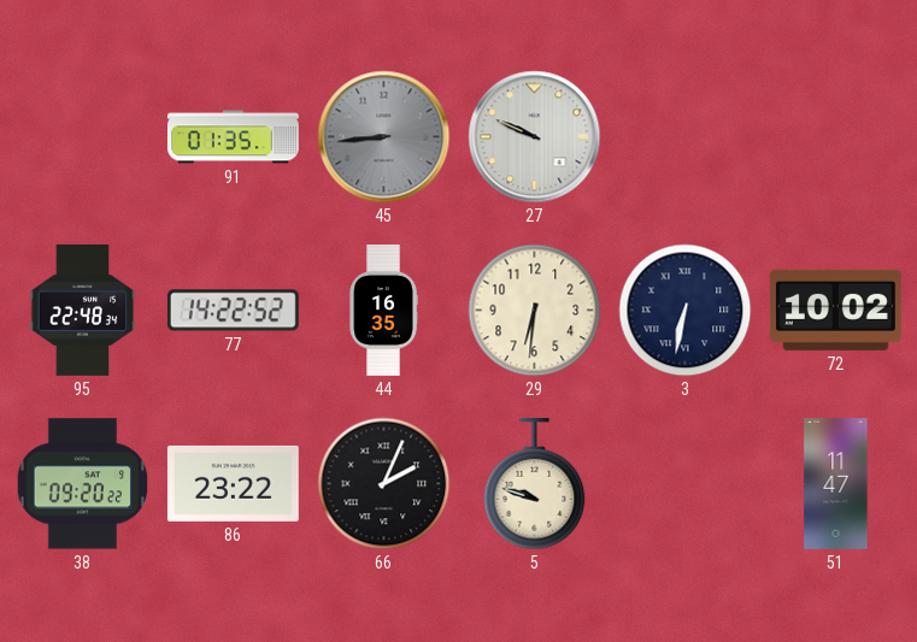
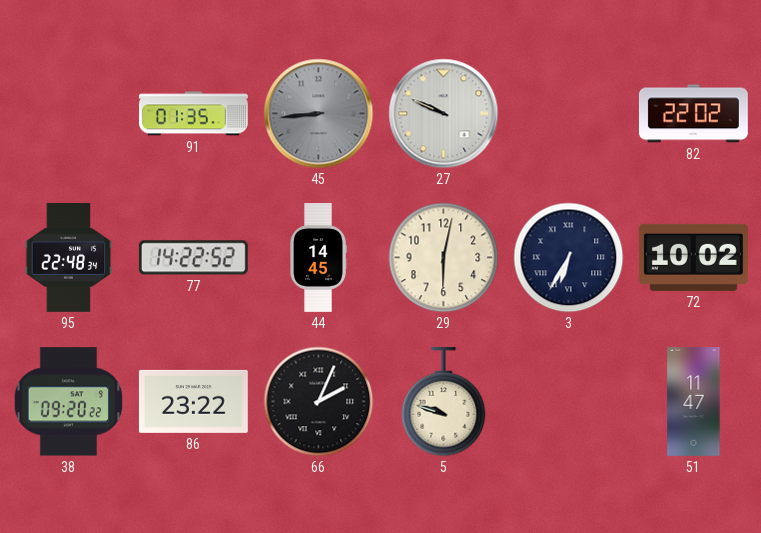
82: none -> 22:02 (693, 114)
44: 16:35 -> 14:45 (318, 258)
29: 6:31 -> 6:02 (444, 258)
3: 6:32 -> 6:35 (569, 258)
